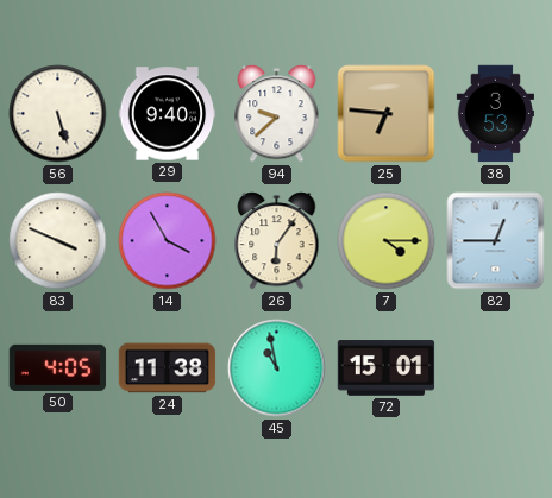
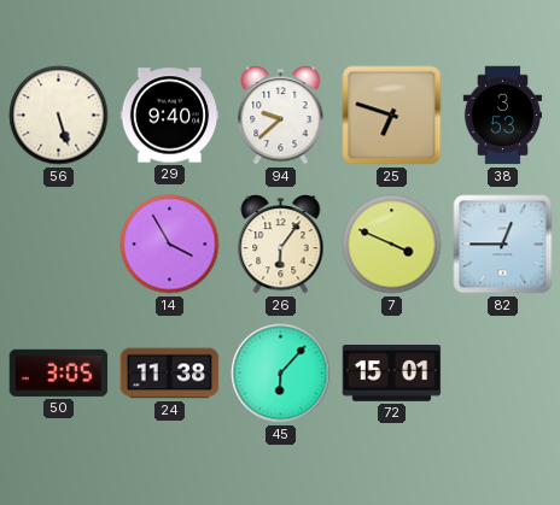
25: 6:46 -> 6:48 (392, 116)
83: 3:49 -> none (58, 241)
7: 4:15 -> 3:49 (392, 245)
50: 4:05 -> 3:05 (59, 372)
45: 10:58 -> 6:07 (281, 374)
